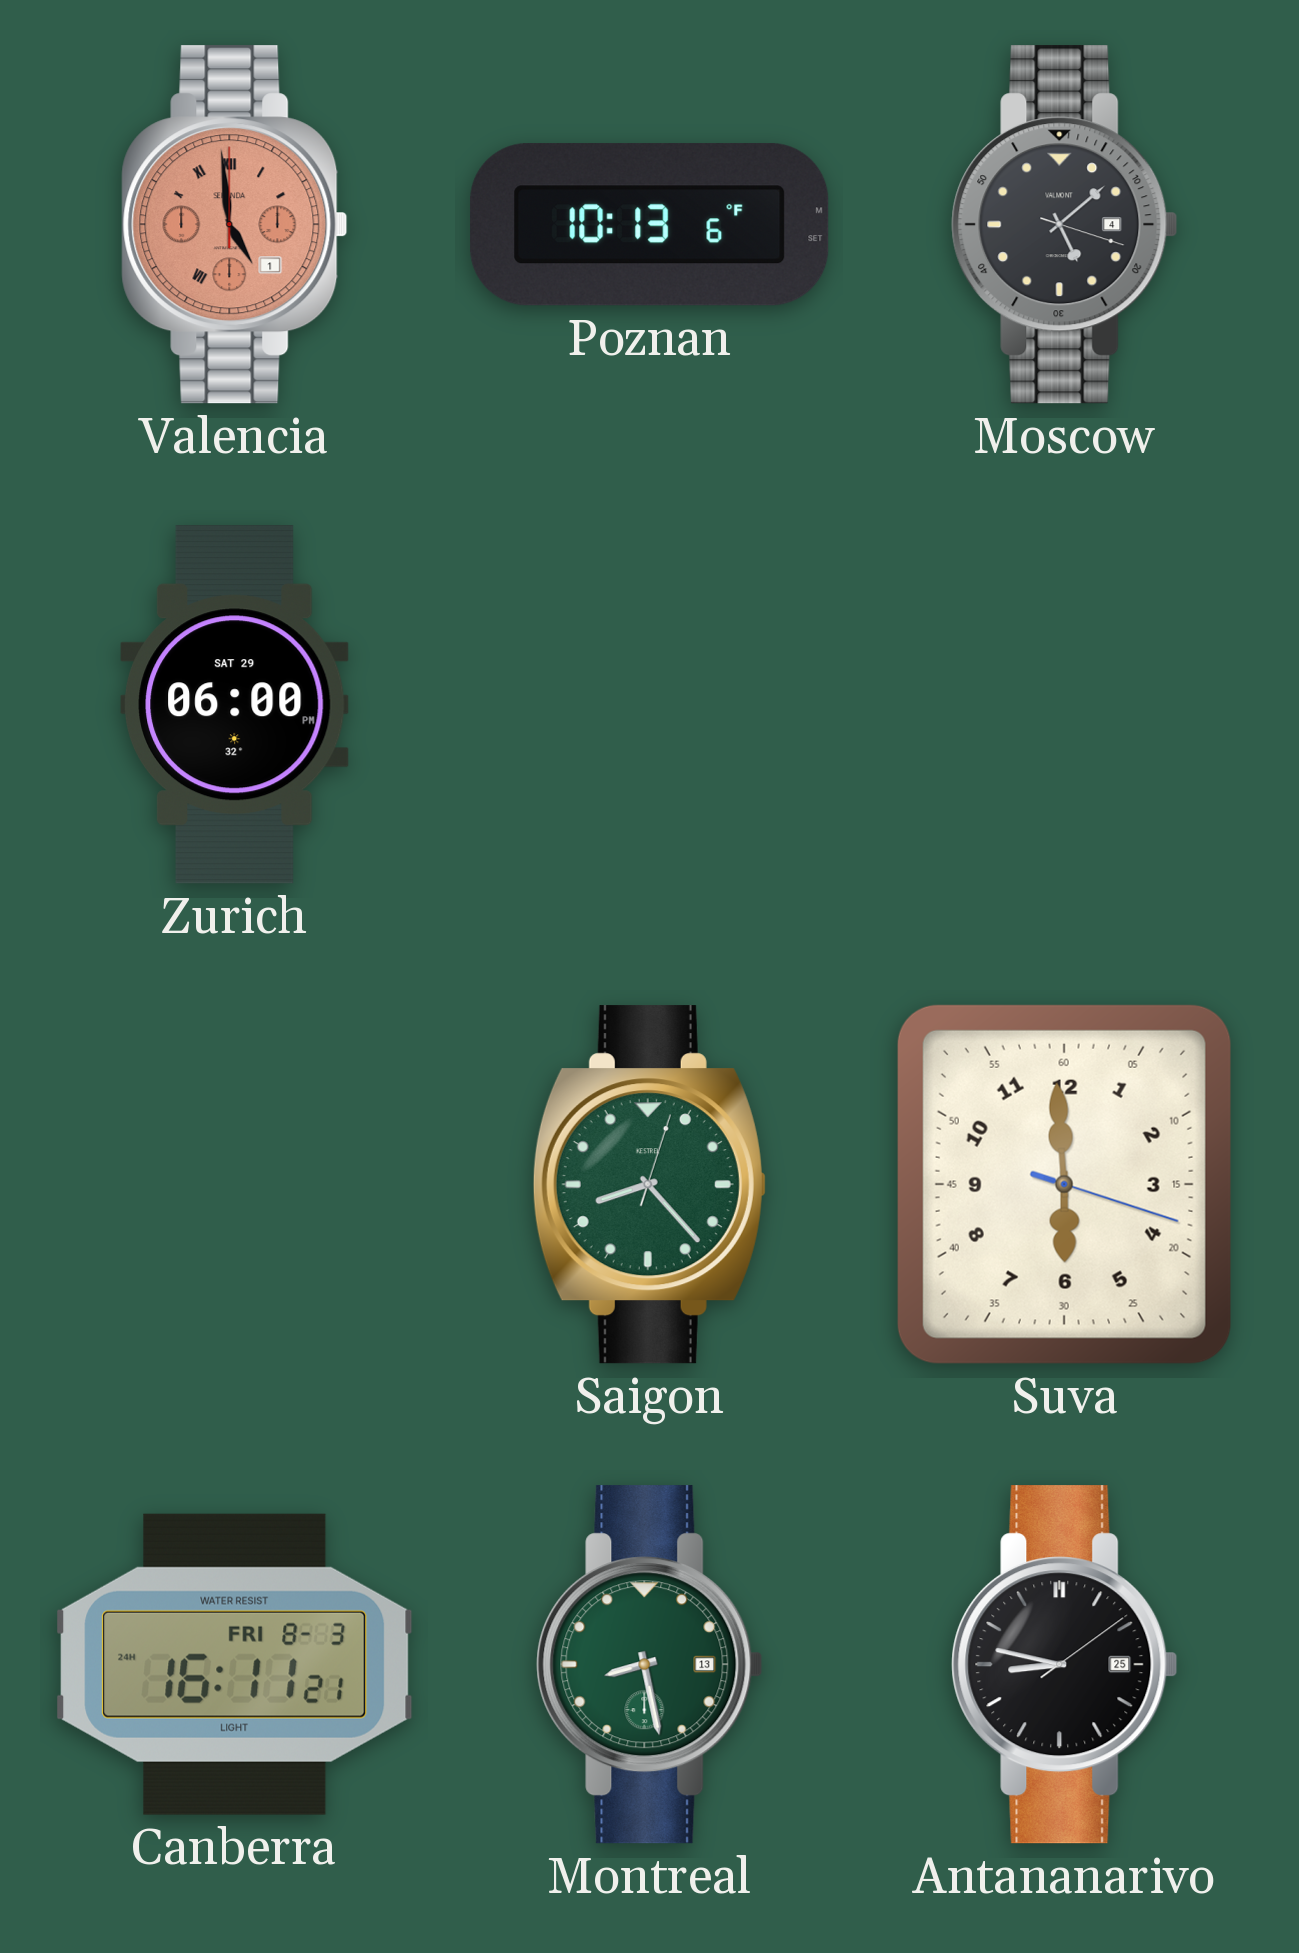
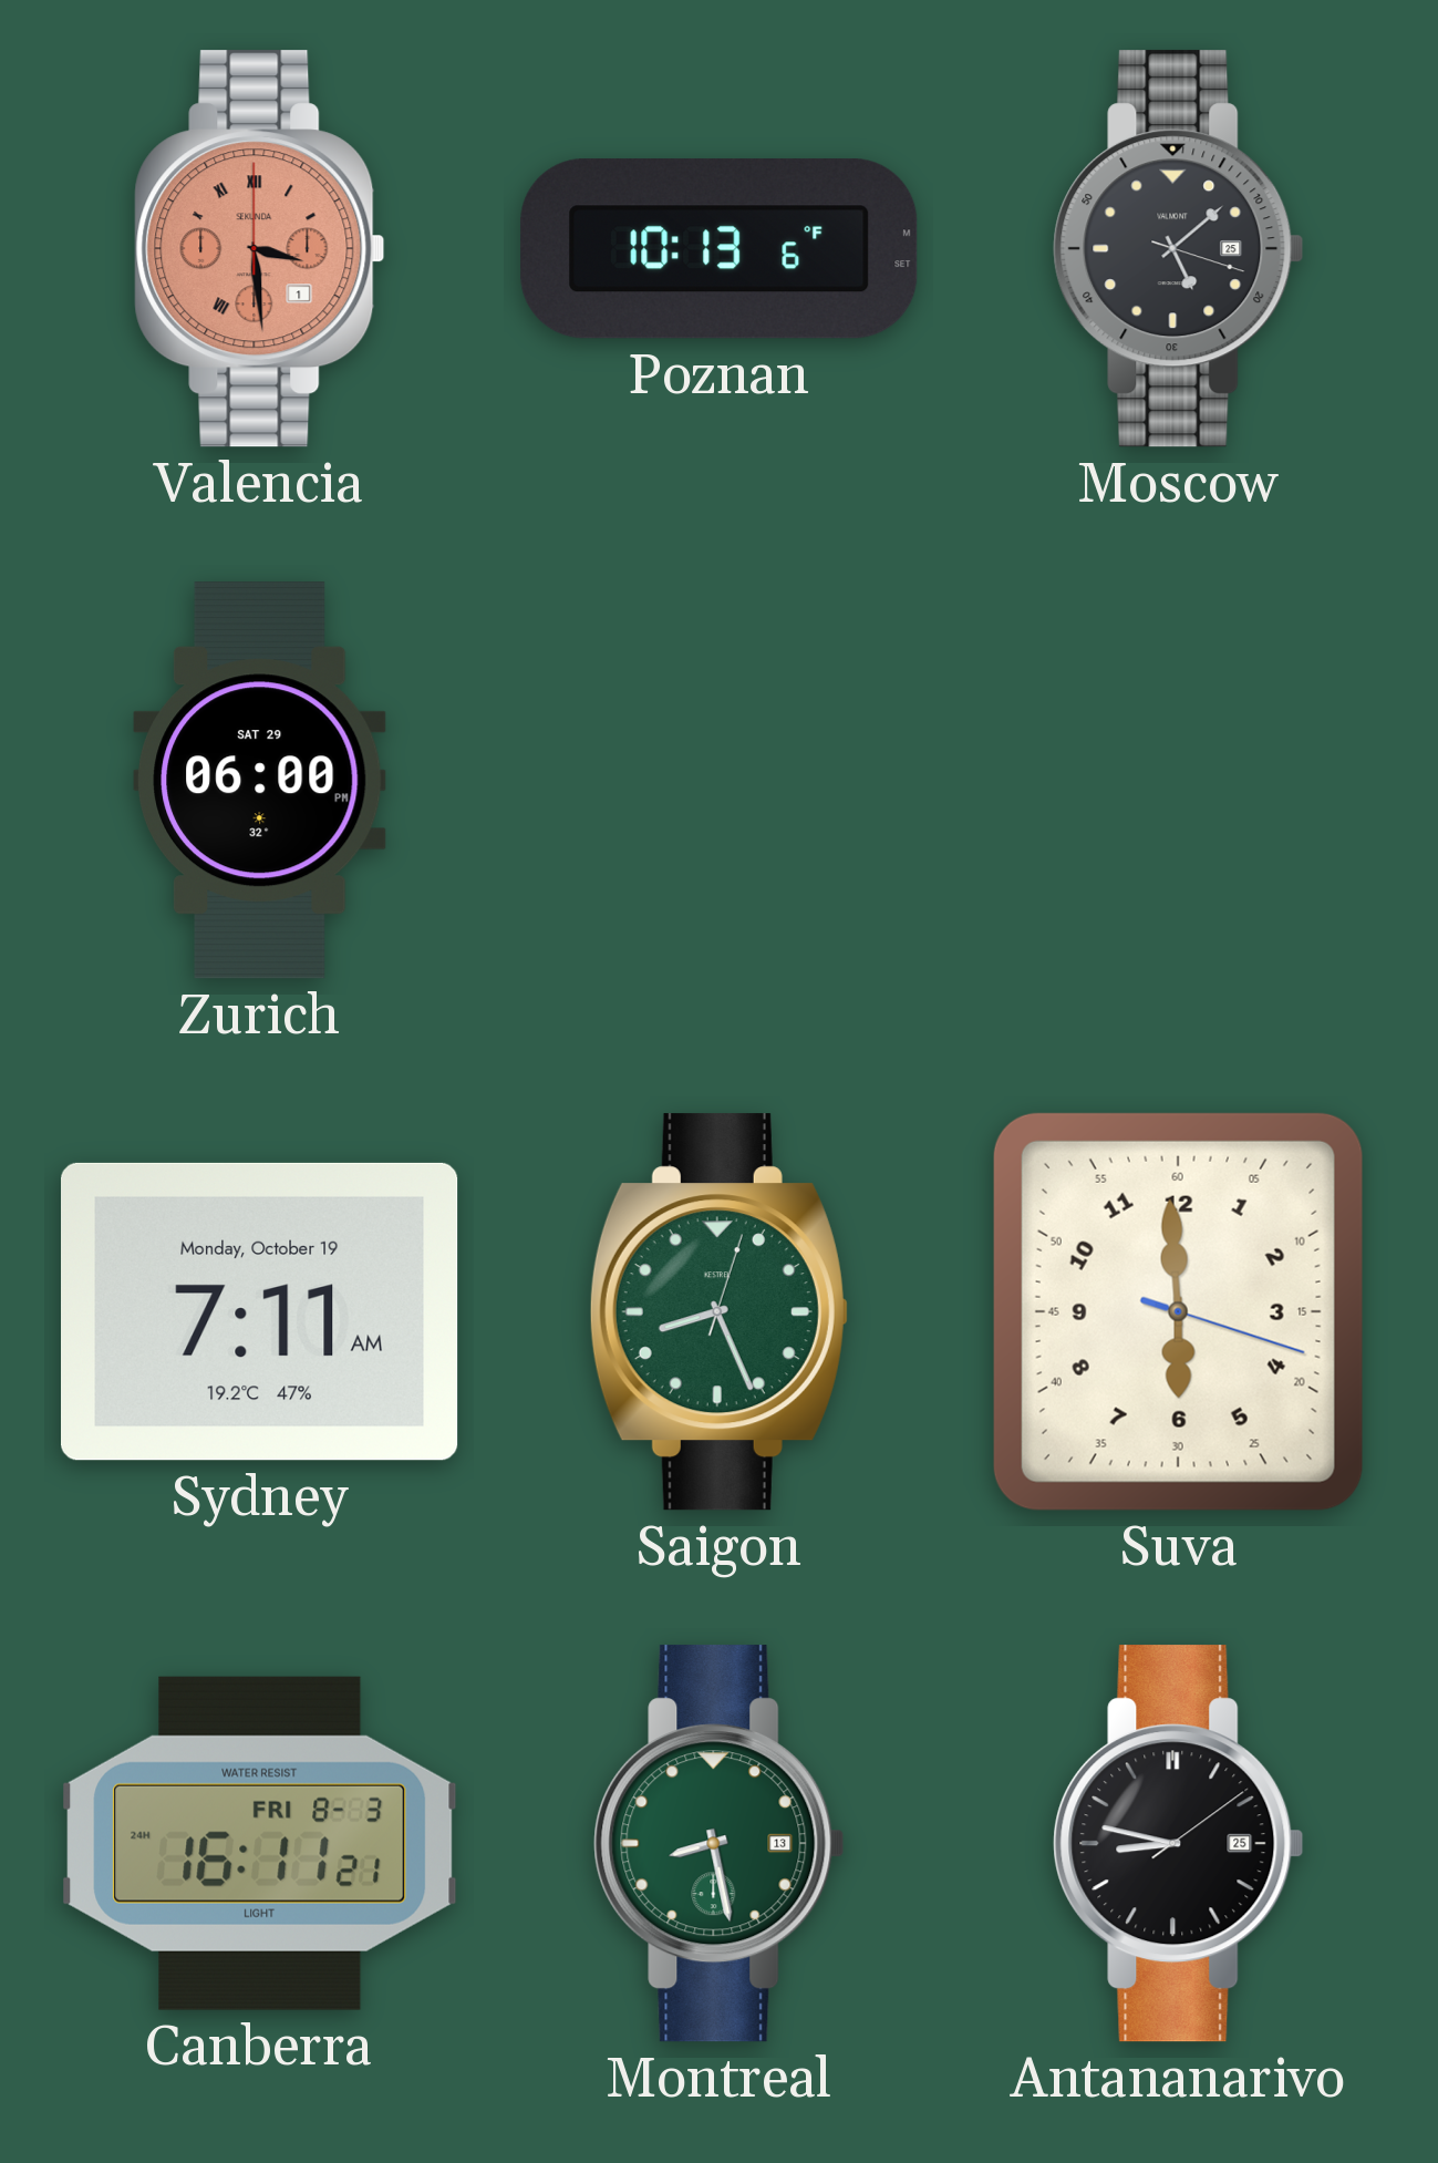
Valencia: 4:59 -> 3:29 (260, 249)
Moscow date: 4 -> 25 (1179, 249)
Sydney: none -> 7:11 (260, 1311)
Saigon: 8:23 -> 8:26 (718, 1312)
